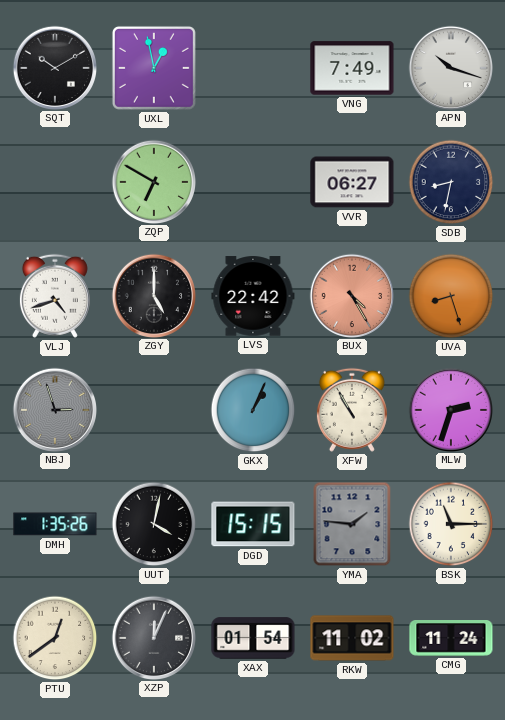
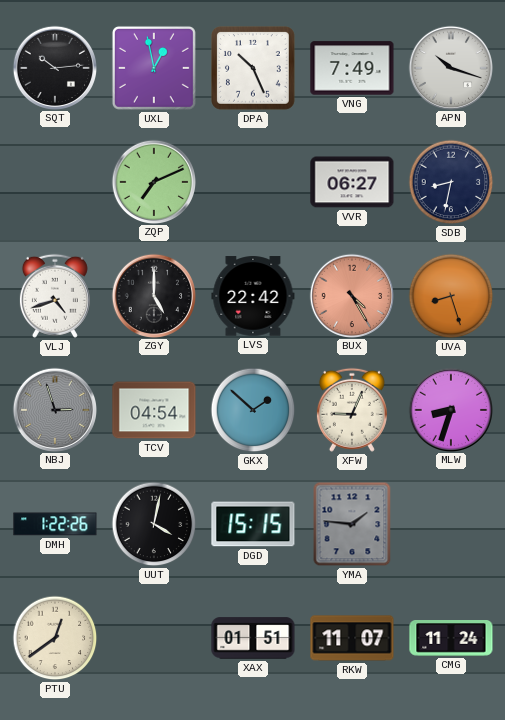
SQT: 10:10 -> 10:14 (55, 67)
DPA: none -> 10:26 (254, 69)
ZQP: 6:50 -> 7:11 (154, 181)
TCV: none -> 04:54 (154, 410)
GKX: 1:04 -> 1:52 (253, 410)
XFW: 10:55 -> 9:04 (352, 410)
MLW: 2:33 -> 8:33 (451, 409)
DMH: 1:35 -> 1:22 (55, 524)
BSK: 11:15 -> none (451, 524)
XZP: 12:04 -> none (154, 637)
XAX: 01:54 -> 01:51 (253, 638)
RKW: 11:02 -> 11:07 (352, 638)
